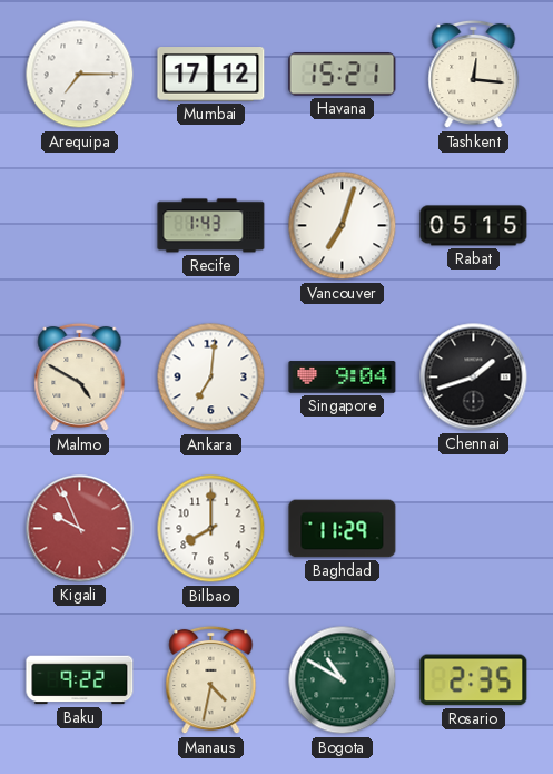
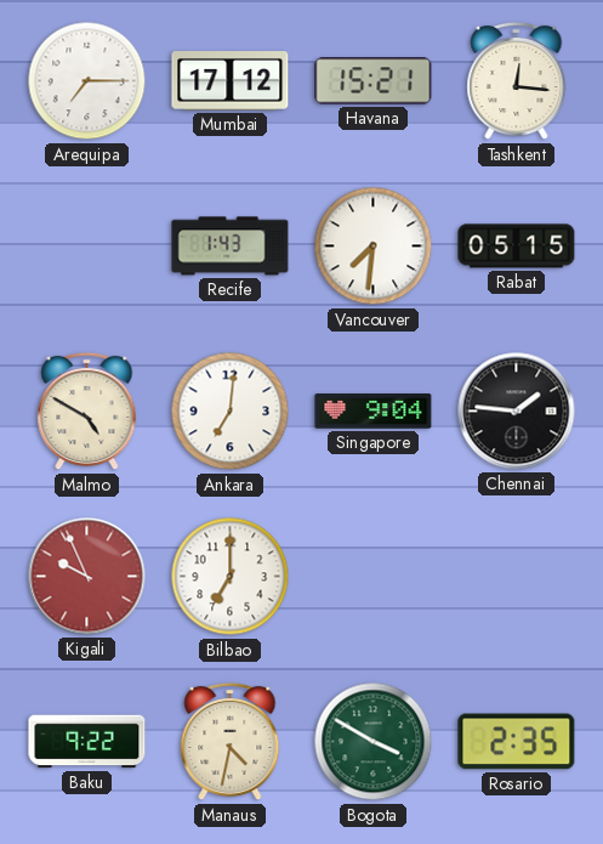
Vancouver: 7:03 -> 7:31 (374, 247)
Chennai: 1:42 -> 1:46 (517, 412)
Bilbao: 8:00 -> 7:00 (231, 577)
Baghdad: 11:29 -> none (343, 529)
Bogota: 10:50 -> 3:50 (374, 742)
